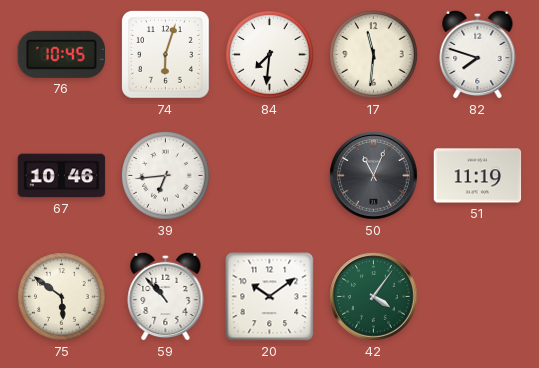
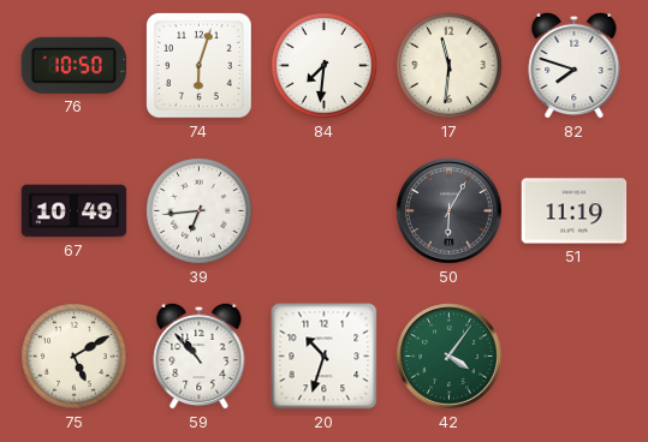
76: 10:45 -> 10:50 (75, 65)
67: 10:46 -> 10:49 (75, 211)
50: 11:04 -> 6:05 (450, 211)
75: 5:51 -> 5:10 (75, 357)
20: 10:09 -> 10:33 (325, 357)
